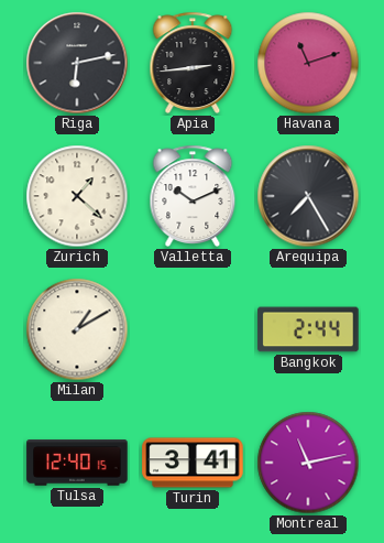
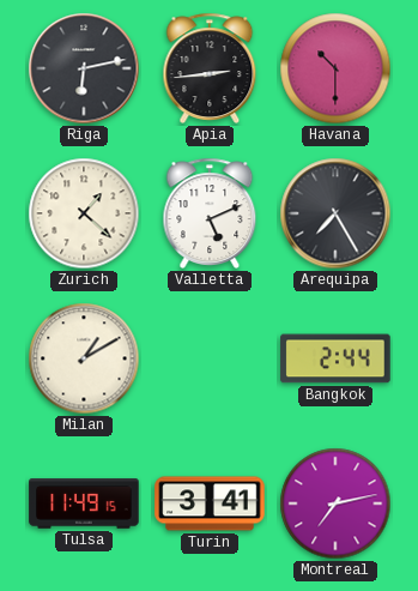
Havana: 11:12 -> 10:30 (335, 68)
Valletta: 10:11 -> 5:11 (210, 213)
Tulsa: 12:40 -> 11:49 (84, 503)
Montreal: 11:13 -> 7:13 (335, 503)
